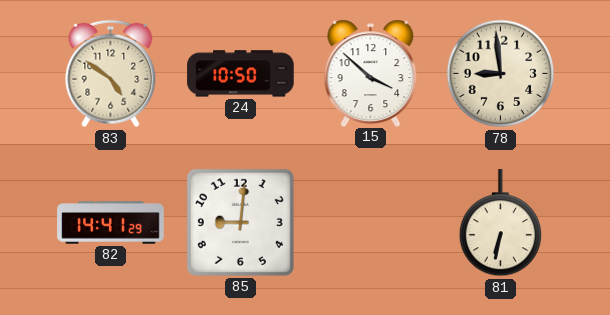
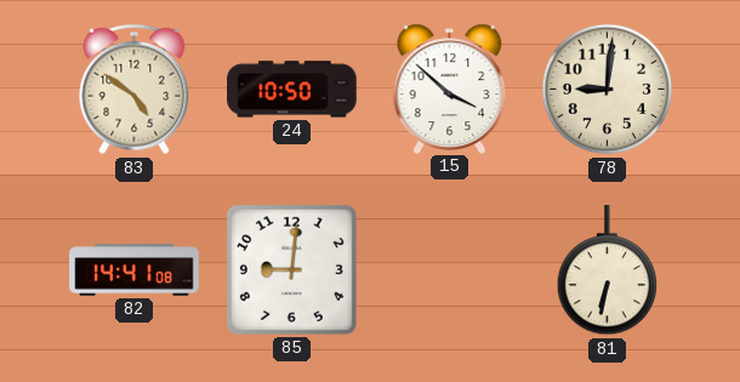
78: 8:59 -> 9:01 (608, 90)
82: 14:41:29 -> 14:41:08 (135, 270)
